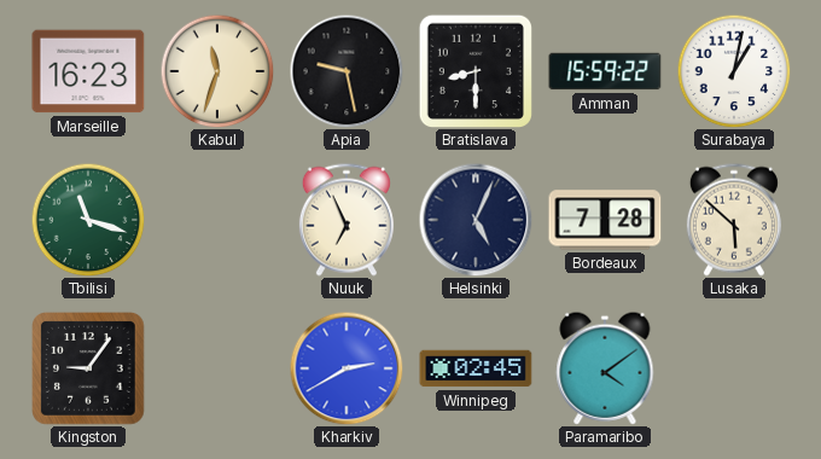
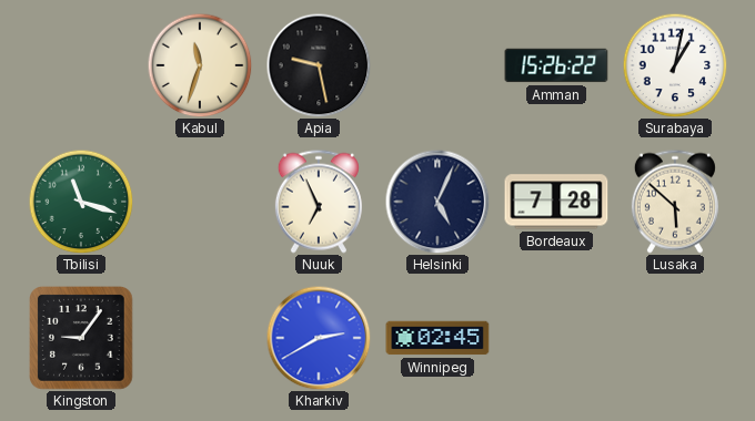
Marseille: 16:23 -> none (88, 71)
Bratislava: 8:30 -> none (474, 70)
Amman: 15:59 -> 15:26 (556, 65)
Paramaribo: 4:09 -> none (605, 368)
